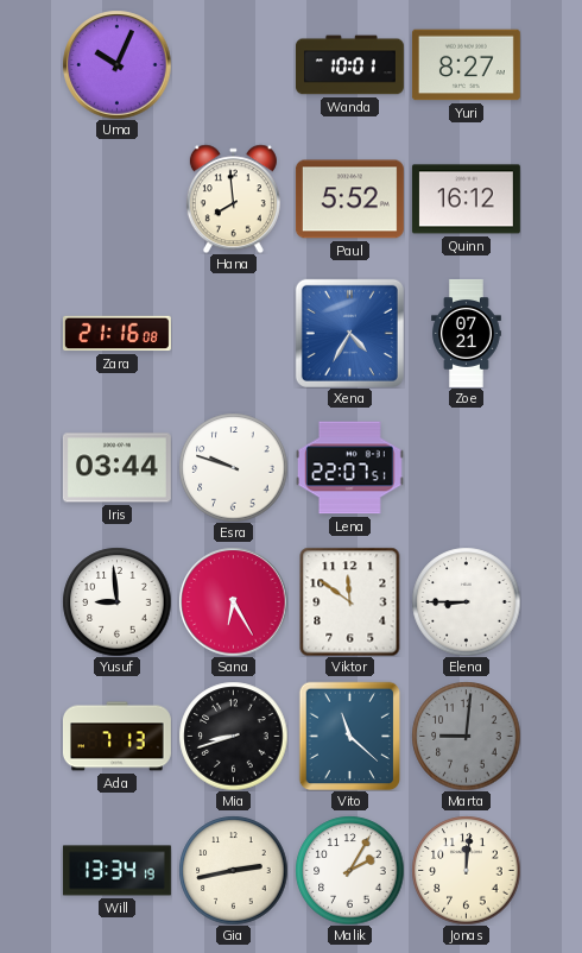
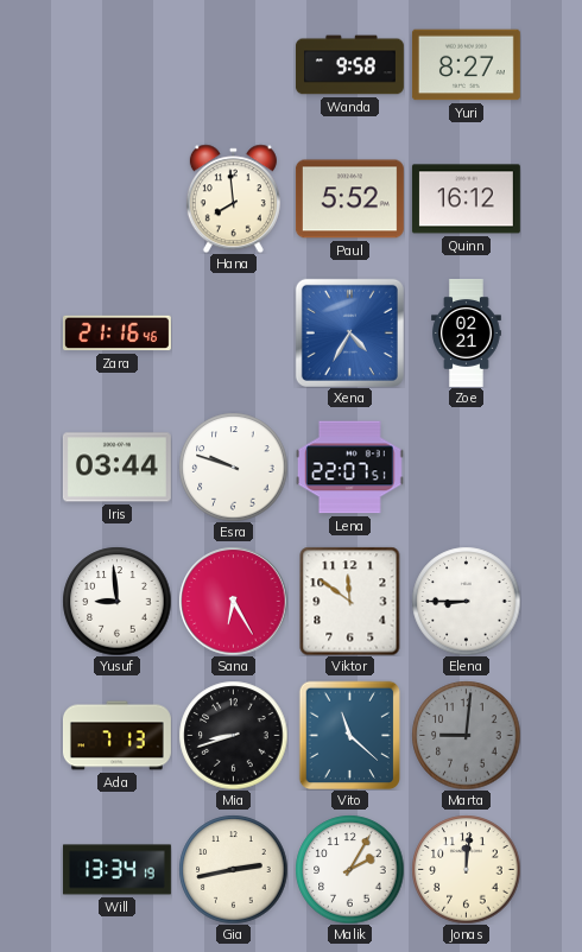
Uma: 10:04 -> none (116, 64)
Wanda: 10:01 -> 9:58 (349, 65)
Zara: 21:16:08 -> 21:16:46 (116, 334)
Zoe: 07:21 -> 02:21 (467, 332)
